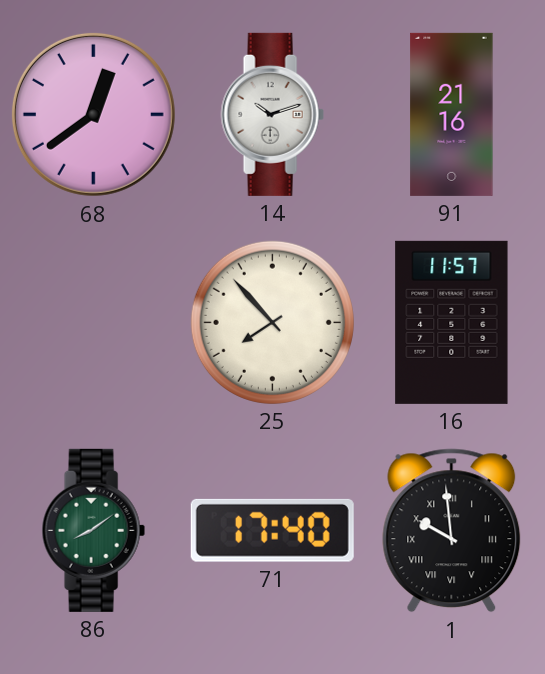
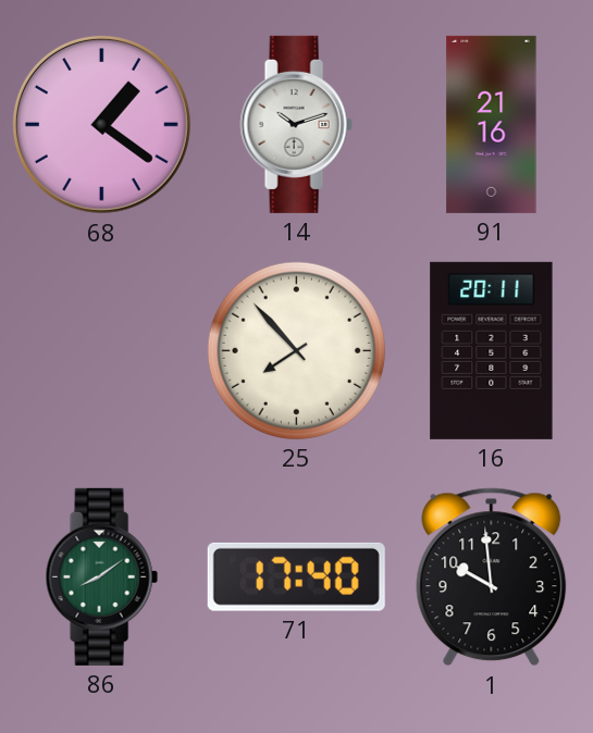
68: 12:39 -> 1:21 (101, 124)
16: 11:57 -> 20:11 (492, 350)
1 numerals: Roman -> Arabic (492, 577)
